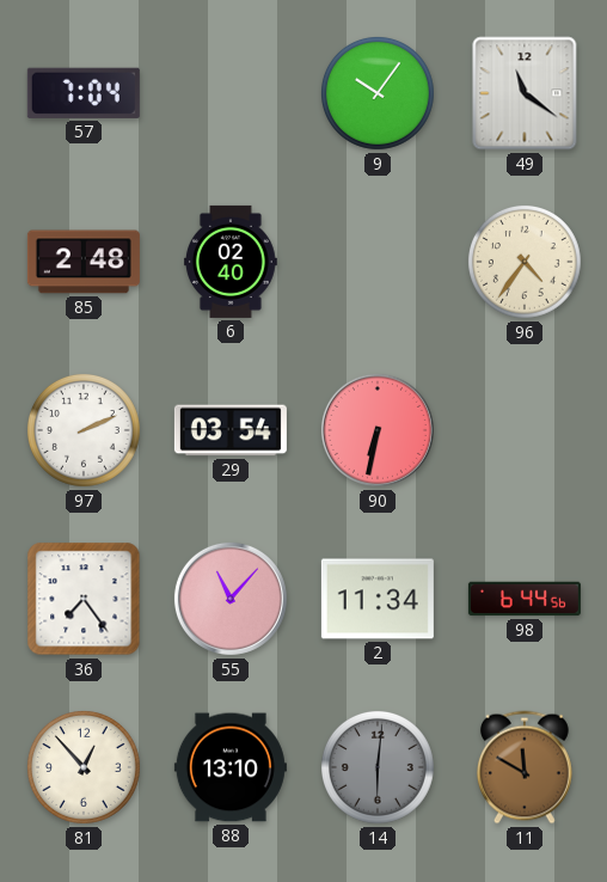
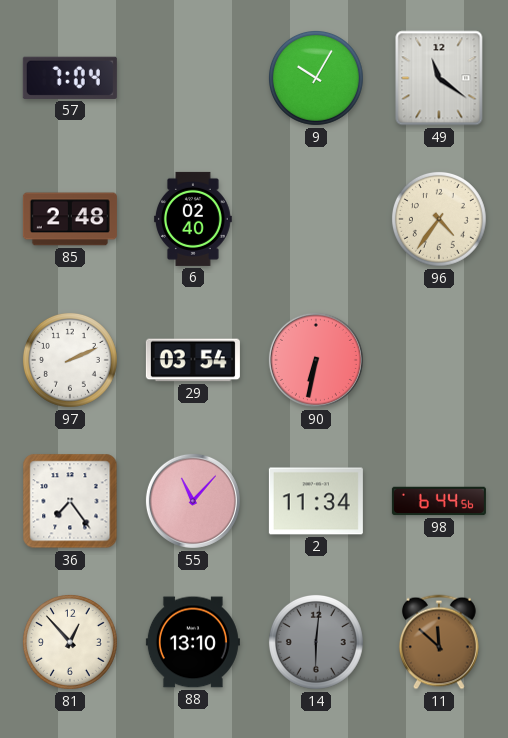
9: 10:06 -> 10:05 (316, 78)
11: 11:50 -> 11:52 (439, 642)
